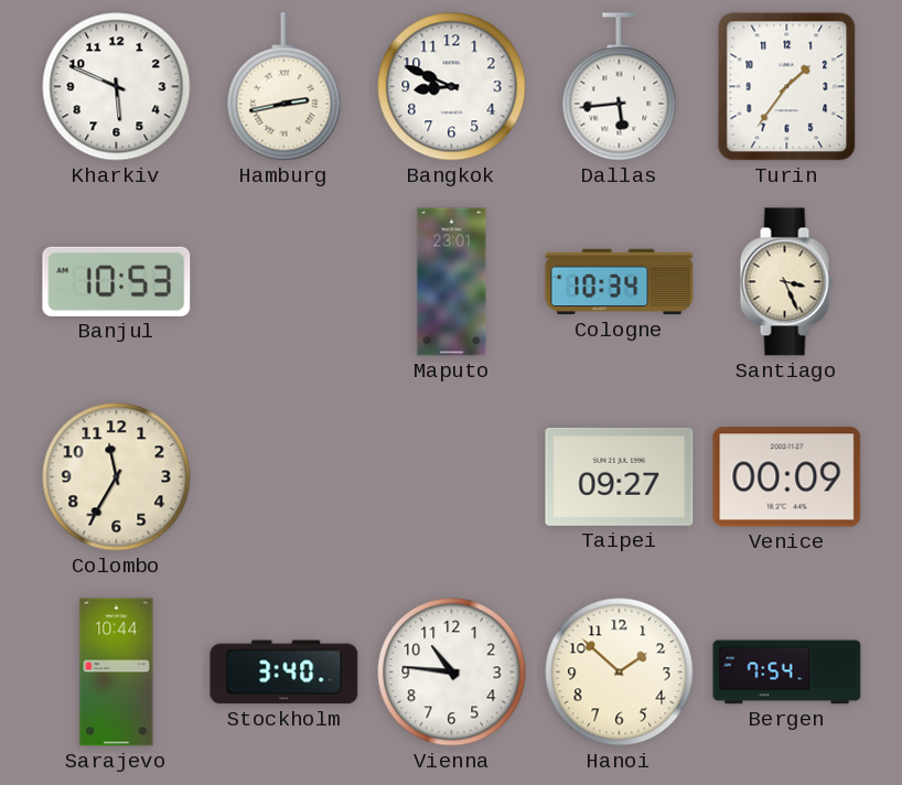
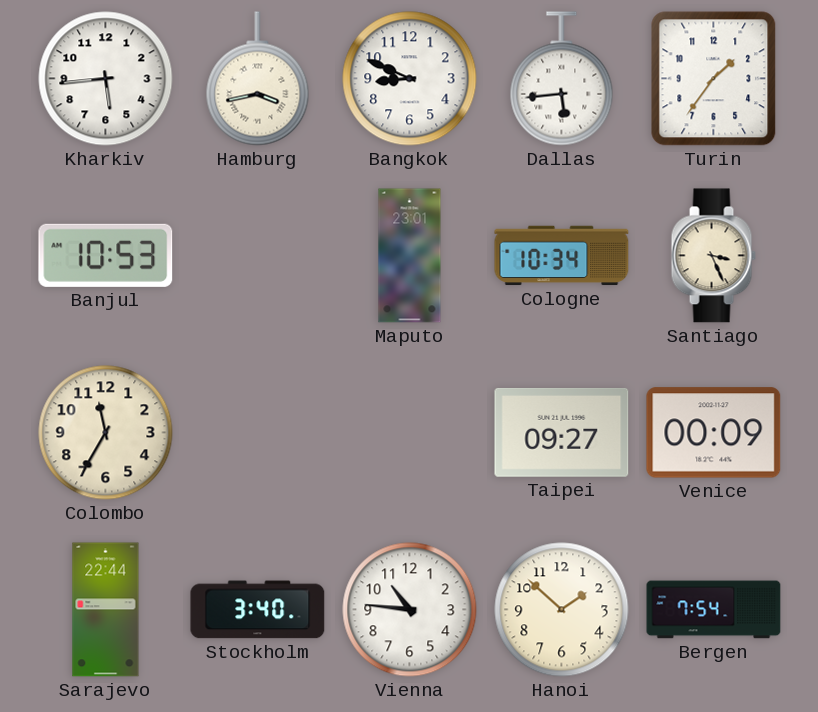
Kharkiv: 5:49 -> 5:44 (106, 79)
Hamburg: 2:43 -> 3:43 (258, 79)
Sarajevo: 10:44 -> 22:44 (106, 610)
